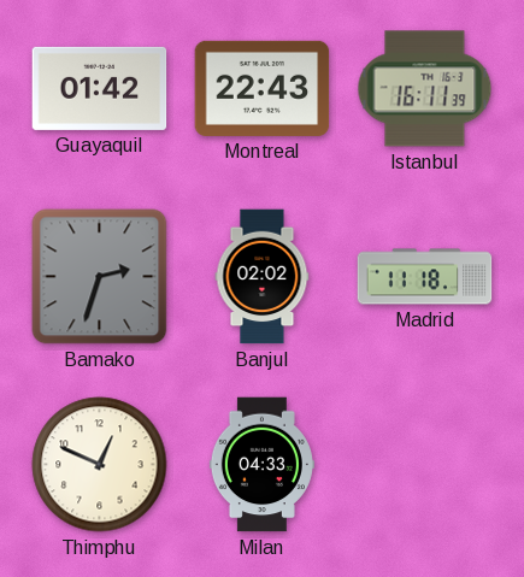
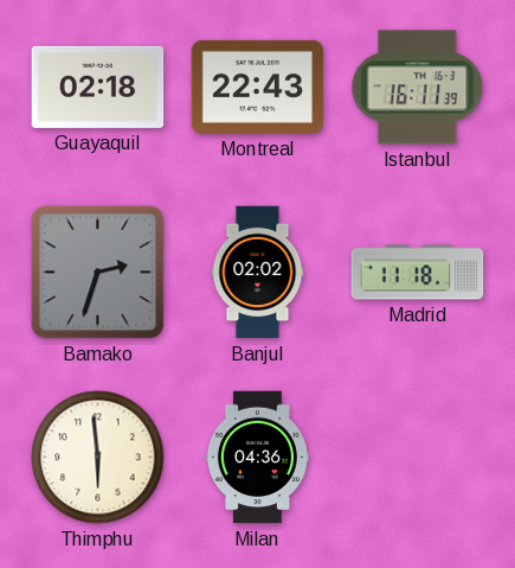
Guayaquil: 01:42 -> 02:18 (98, 87)
Thimphu: 12:49 -> 5:59 (98, 458)
Milan: 04:33 -> 04:36 (257, 458)
